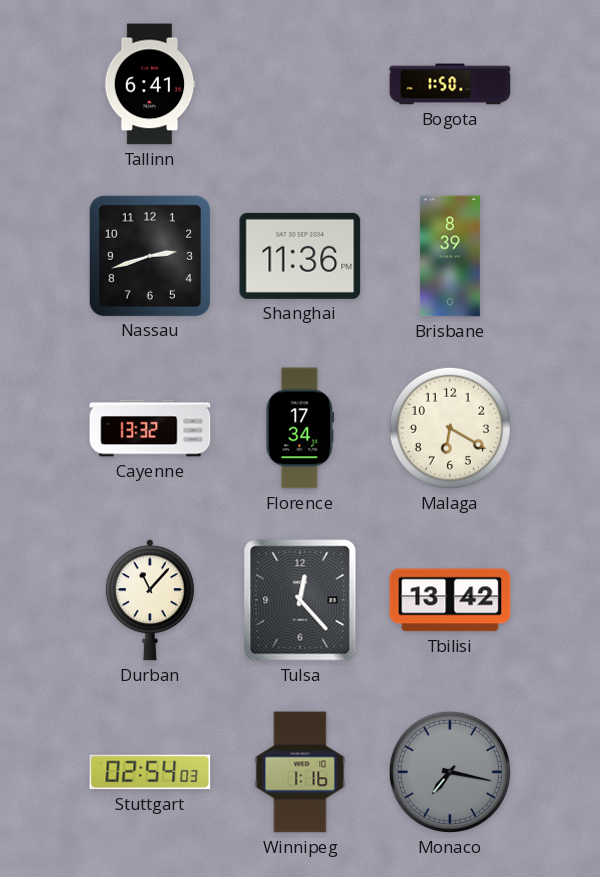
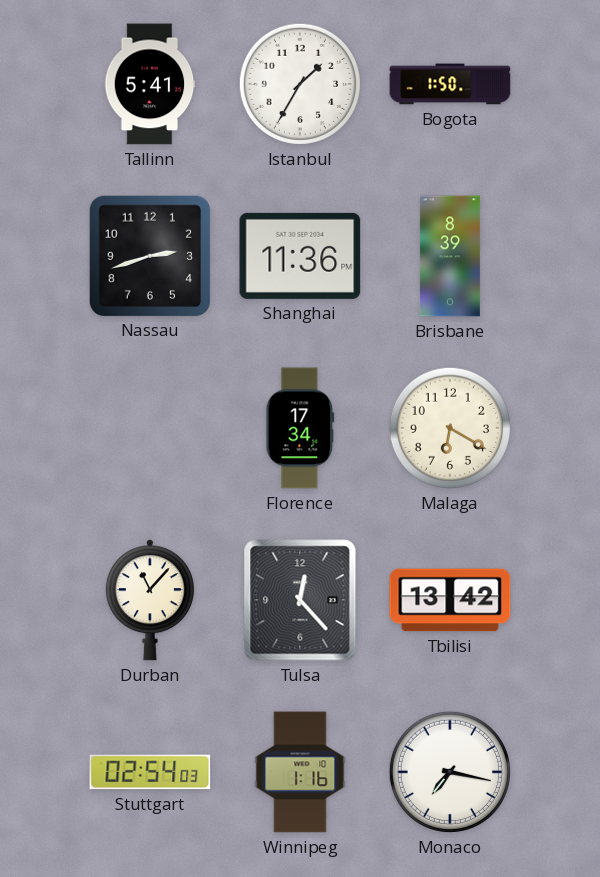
Tallinn: 6:41 -> 5:41 (150, 84)
Istanbul: none -> 1:35 (300, 84)
Cayenne: 13:32 -> none (150, 428)
Monaco dial: grey -> white (450, 772)
